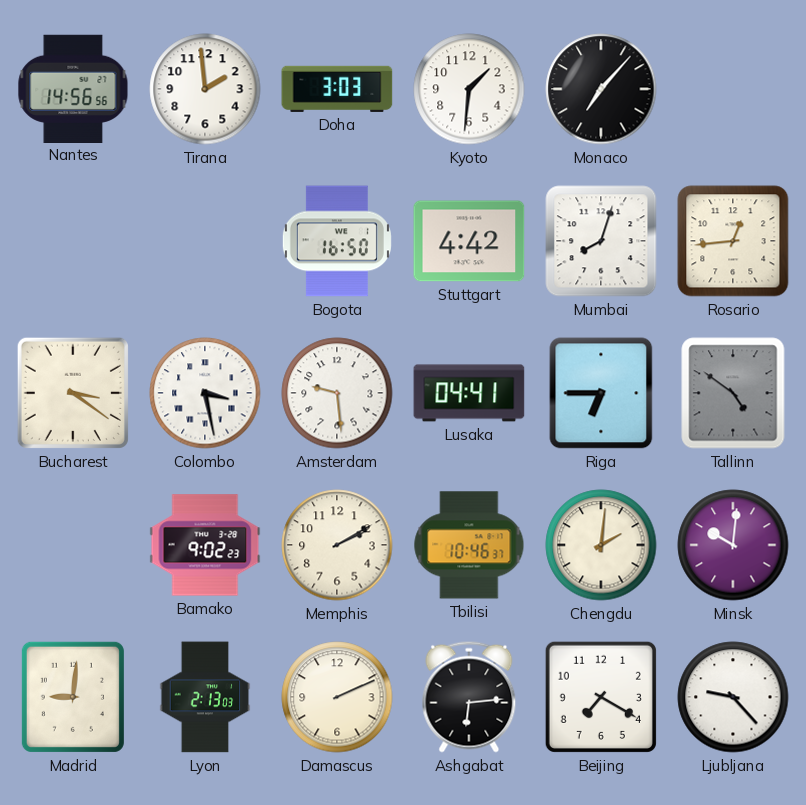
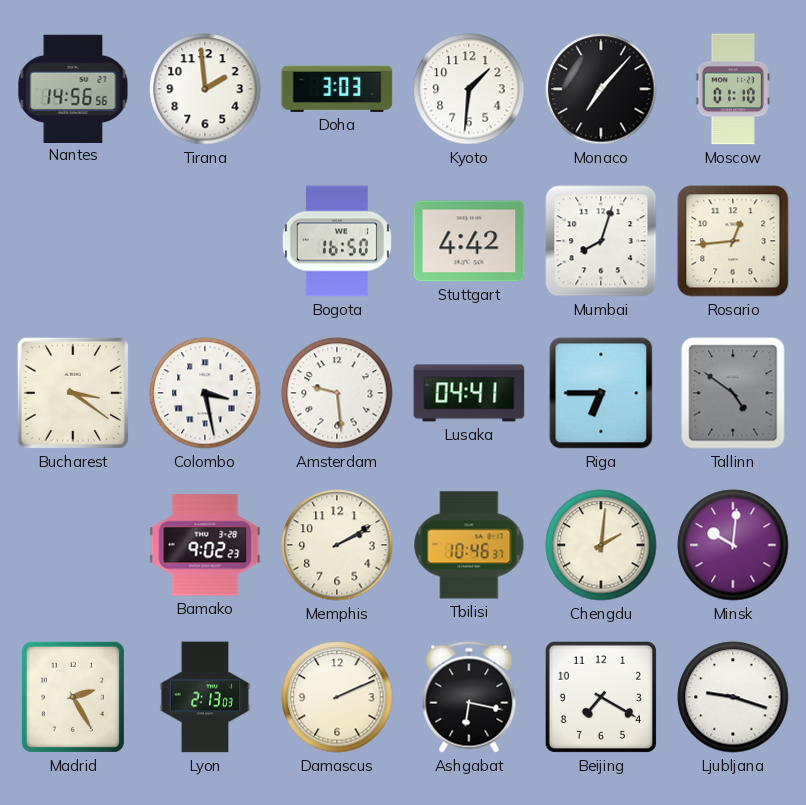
Moscow: none -> 01:10 (733, 89)
Madrid: 9:01 -> 2:25 (73, 697)
Ashgabat: 6:14 -> 6:17 (469, 697)
Ljubljana: 9:23 -> 9:18 (733, 697)
